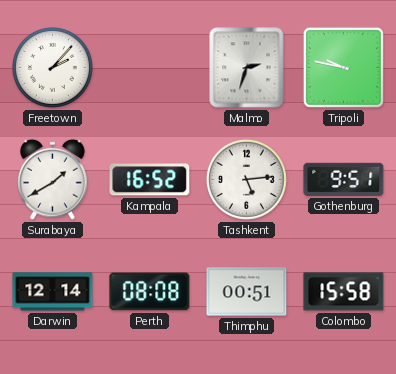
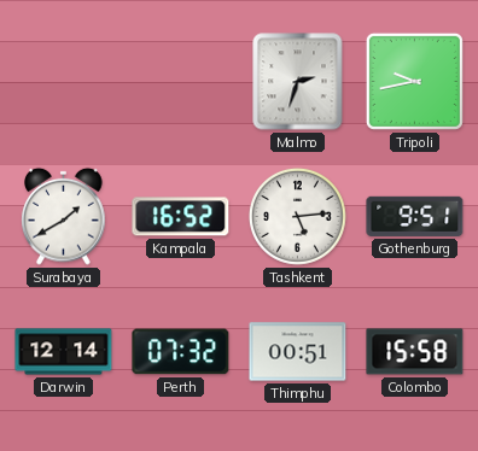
Freetown: 2:07 -> none (52, 67)
Tripoli: 9:47 -> 9:43 (414, 81)
Perth: 08:08 -> 07:32 (181, 352)
